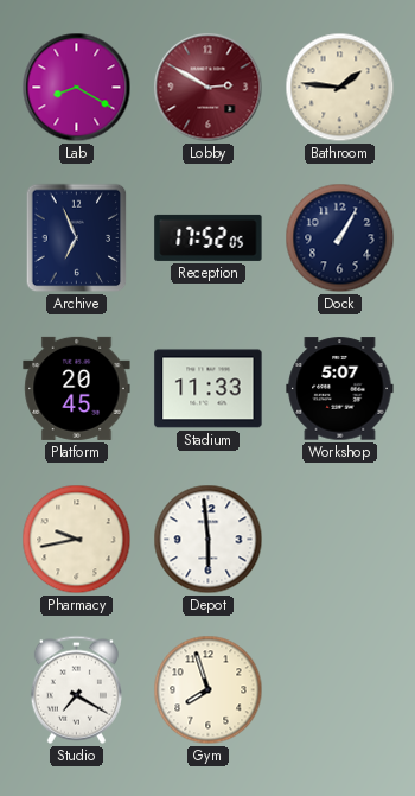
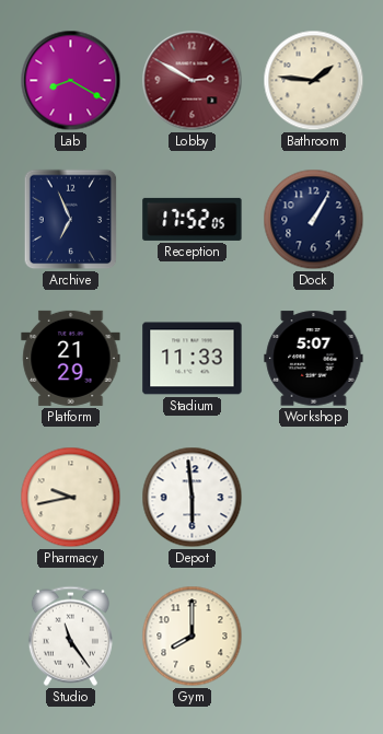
Platform: 20:45 -> 21:29 (71, 358)
Studio: 7:20 -> 11:24 (70, 636)
Gym: 7:57 -> 8:00 (193, 637)
